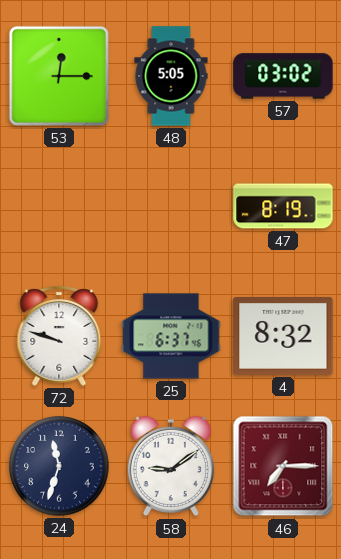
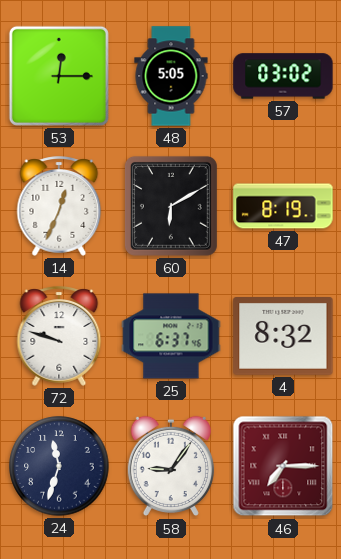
14: none -> 12:34 (59, 206)
60: none -> 6:10 (171, 206)
58: 9:09 -> 9:06 (171, 466)
